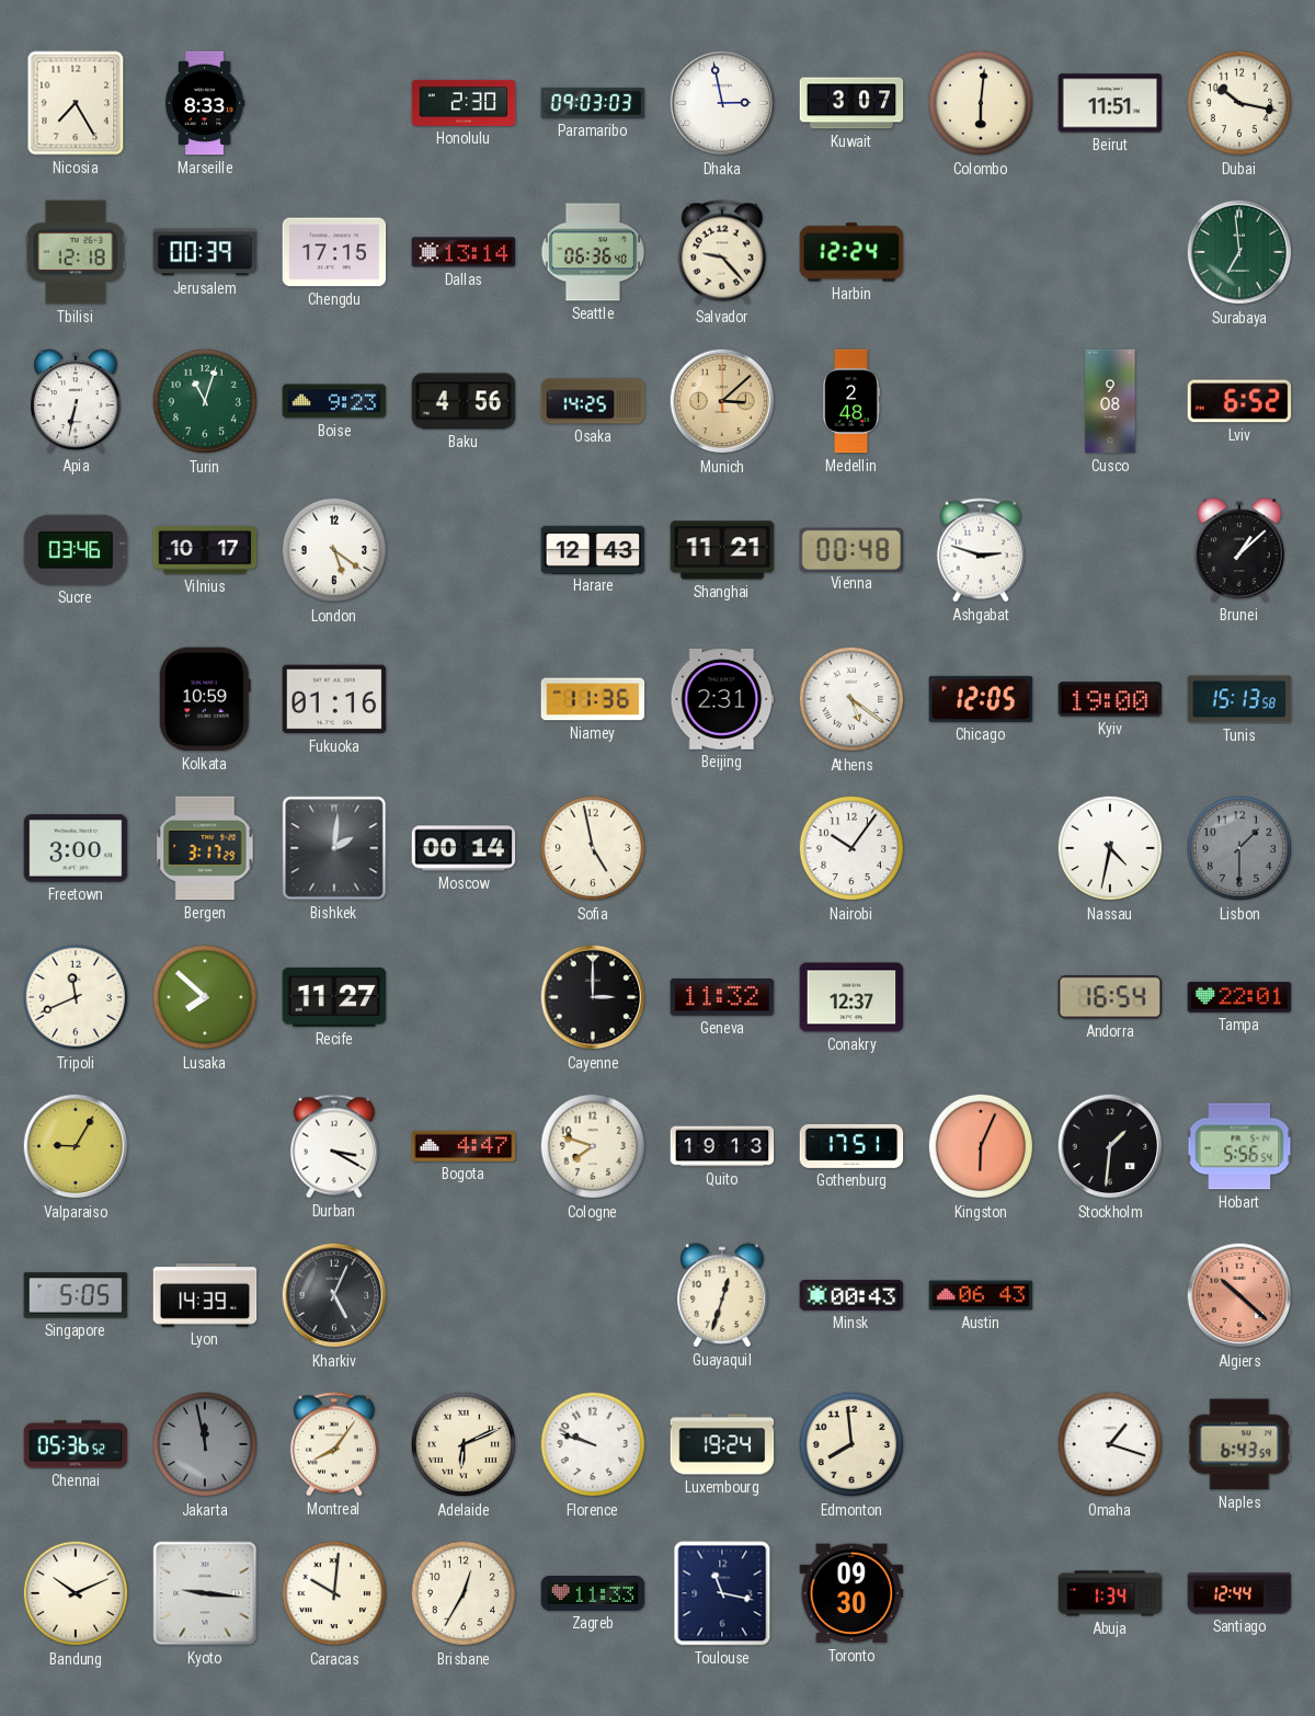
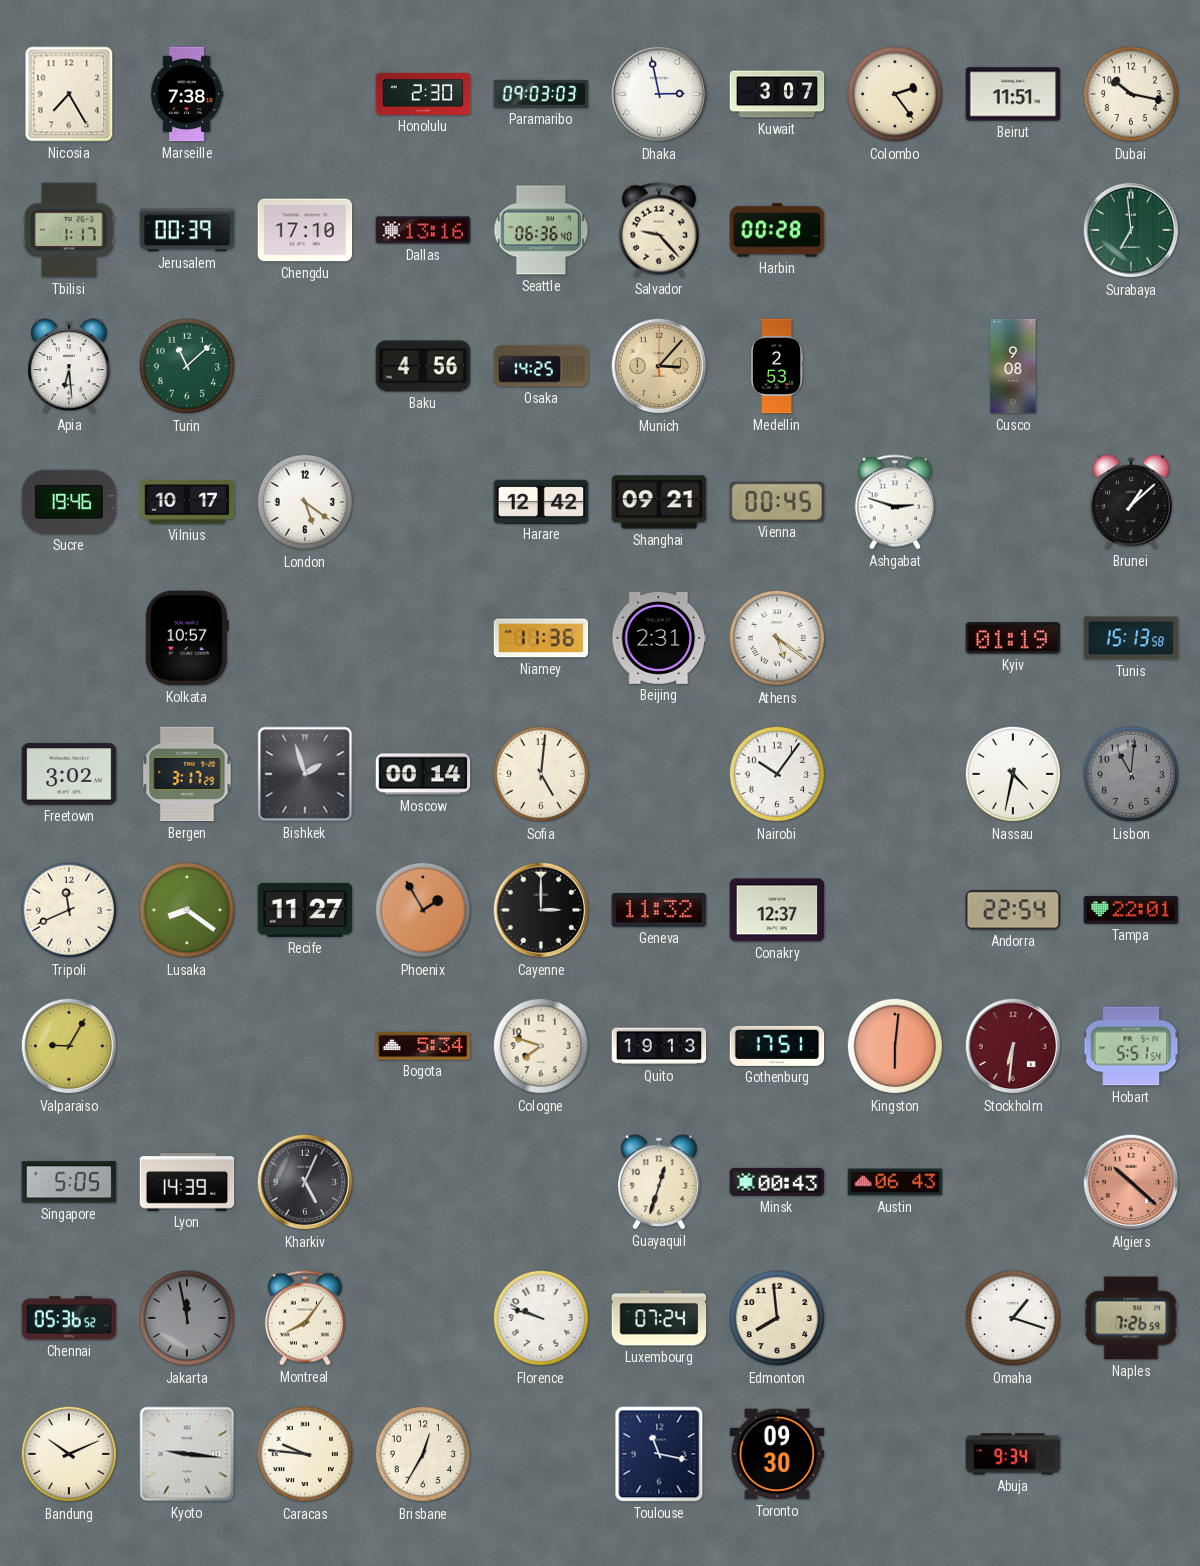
Marseille: 8:33 -> 7:38 (187, 94)
Colombo: 6:01 -> 2:24 (895, 94)
Tbilisi: 12:18 -> 1:17 (69, 230)
Chengdu: 17:15 -> 17:10 (305, 230)
Dallas: 13:14 -> 13:16 (423, 230)
Harbin: 12:24 -> 00:28 (777, 230)
Apia: 6:32 -> 6:29 (69, 366)
Turin: 11:03 -> 11:08 (187, 366)
Boise: 9:23 -> none (334, 401)
Munich: 3:08 -> 3:07 (659, 366)
Medellin: 2:48 -> 2:53 (778, 366)
Lviv: 6:52 -> none (1239, 401)
Sucre: 03:46 -> 19:46 (69, 502)
Harare: 12:43 -> 12:42 (541, 501)
Shanghai: 11:21 -> 09:21 (659, 502)
Vienna: 00:48 -> 00:45 (777, 501)
Kolkata: 10:59 -> 10:57 (187, 638)
Fukuoka: 01:16 -> none (334, 699)
Chicago: 12:05 -> none (981, 699)
Kyiv: 19:00 -> 01:19 (1013, 638)
Freetown: 3:00 -> 3:02 (69, 774)
Bishkek: 2:01 -> 1:57 (305, 774)
Sofia: 4:58 -> 5:01 (541, 774)
Lisbon: 1:30 -> 11:01 (1131, 774)
Lusaka: 7:52 -> 8:21 (187, 910)
Phoenix: none -> 1:55 (423, 910)
Andorra: 16:54 -> 22:54 (1013, 910)
Durban: 3:20 -> none (334, 1146)
Bogota: 4:47 -> 5:34 (423, 1046)
Kingston: 6:04 -> 6:01 (895, 1046)
Stockholm: 1:31 -> 6:31 (1013, 1046)
Stockholm dial: black -> burgundy (1013, 1046)
Hobart: 5:56 -> 5:51 (1131, 1046)
Adelaide: 6:11 -> none (464, 1444)
Luxembourg: 19:24 -> 07:24 (659, 1318)
Naples: 6:43 -> 7:26 (1131, 1318)
Caracas: 10:01 -> 9:46 (305, 1454)
Zagreb: 11:33 -> none (593, 1594)
Abuja: 1:34 -> 9:34 (1013, 1454)
Santiago: 12:44 -> none (1239, 1593)
